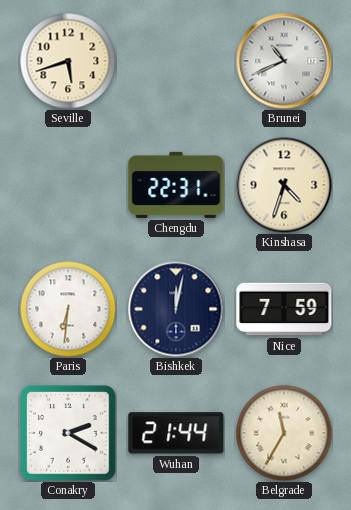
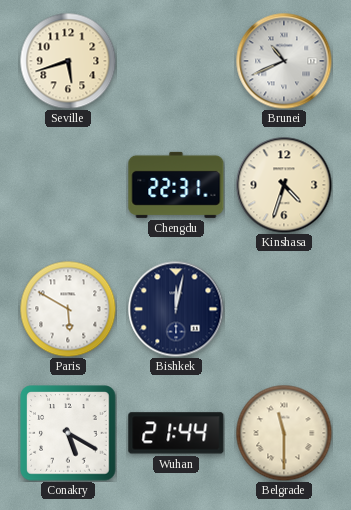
Paris: 6:31 -> 5:50 (68, 309)
Nice: 7:59 -> none (284, 309)
Conakry: 2:20 -> 5:20 (68, 433)
Belgrade: 11:35 -> 11:30 (284, 433)
